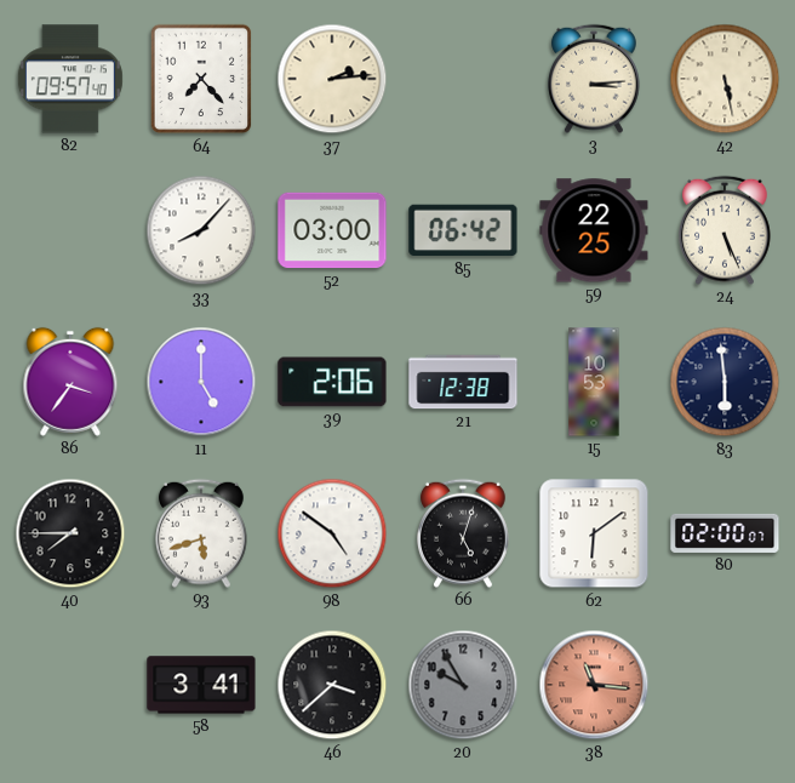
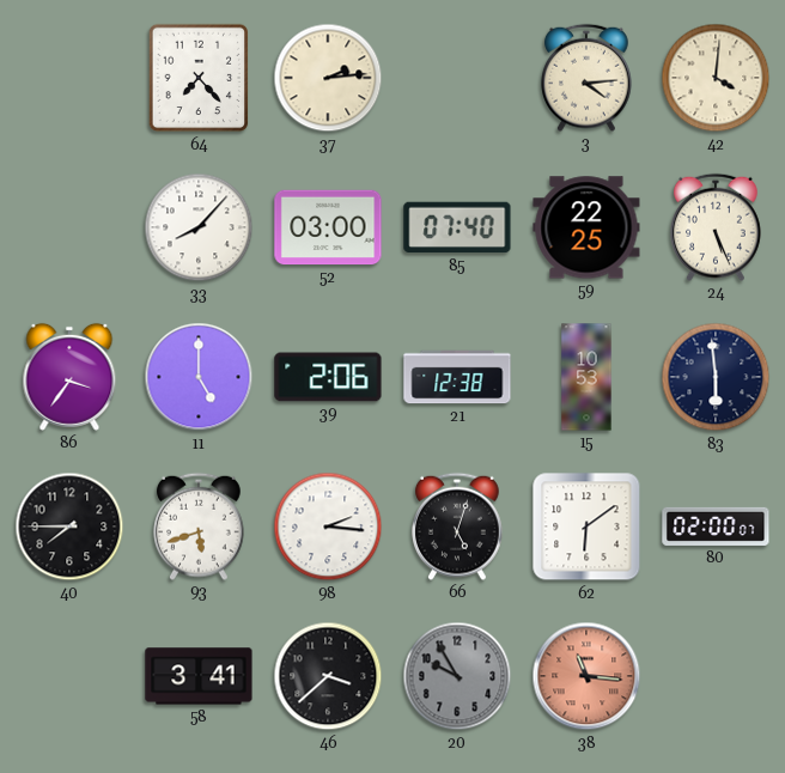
82: 09:57 -> none (70, 79)
3: 3:14 -> 4:14 (588, 78)
42: 5:28 -> 4:01 (716, 78)
85: 06:42 -> 07:40 (457, 227)
98: 4:51 -> 2:16 (328, 527)
